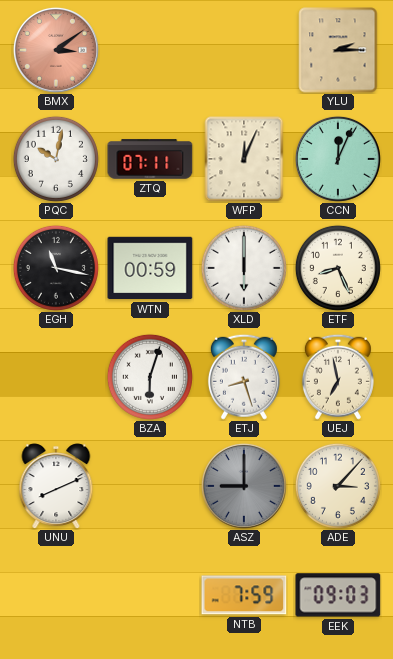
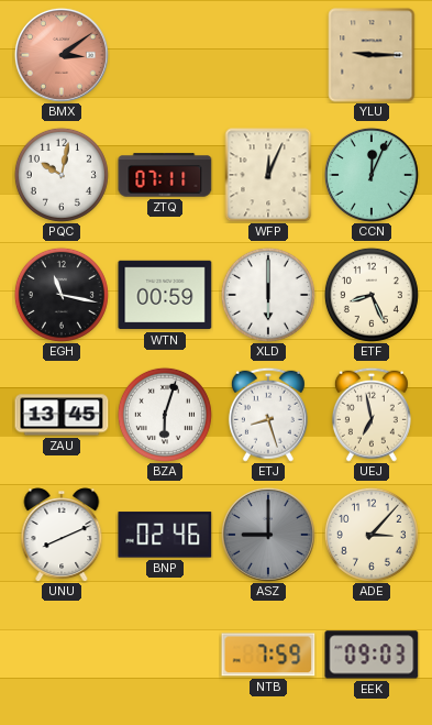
YLU: 2:15 -> 9:15 (372, 55)
ZAU: none -> 13:45 (62, 415)
BNP: none -> 02:46 (165, 535)
